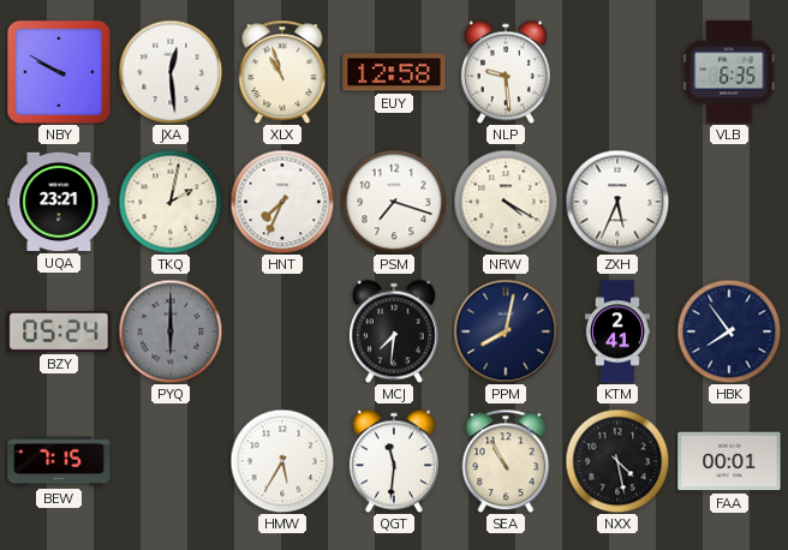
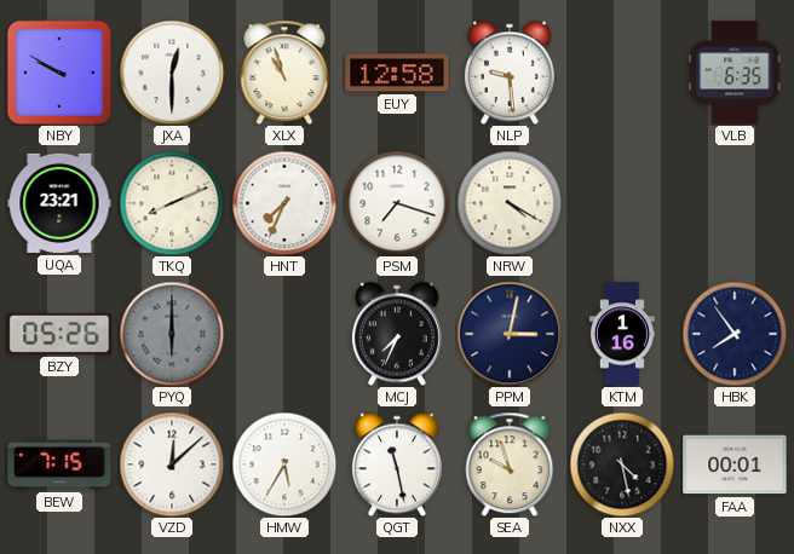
JXA: 12:29 -> 12:30 (172, 73)
TKQ: 2:02 -> 8:11 (172, 203)
ZXH: 5:34 -> none (617, 202)
BZY: 05:24 -> 05:26 (59, 334)
MCJ: 7:31 -> 7:34 (397, 334)
PPM: 8:02 -> 3:02 (510, 334)
KTM: 2:41 -> 1:16 (622, 334)
VZD: none -> 12:08 (172, 464)
QGT: 11:31 -> 11:28 (397, 464)
SEA: 10:55 -> 9:57 (510, 464)
